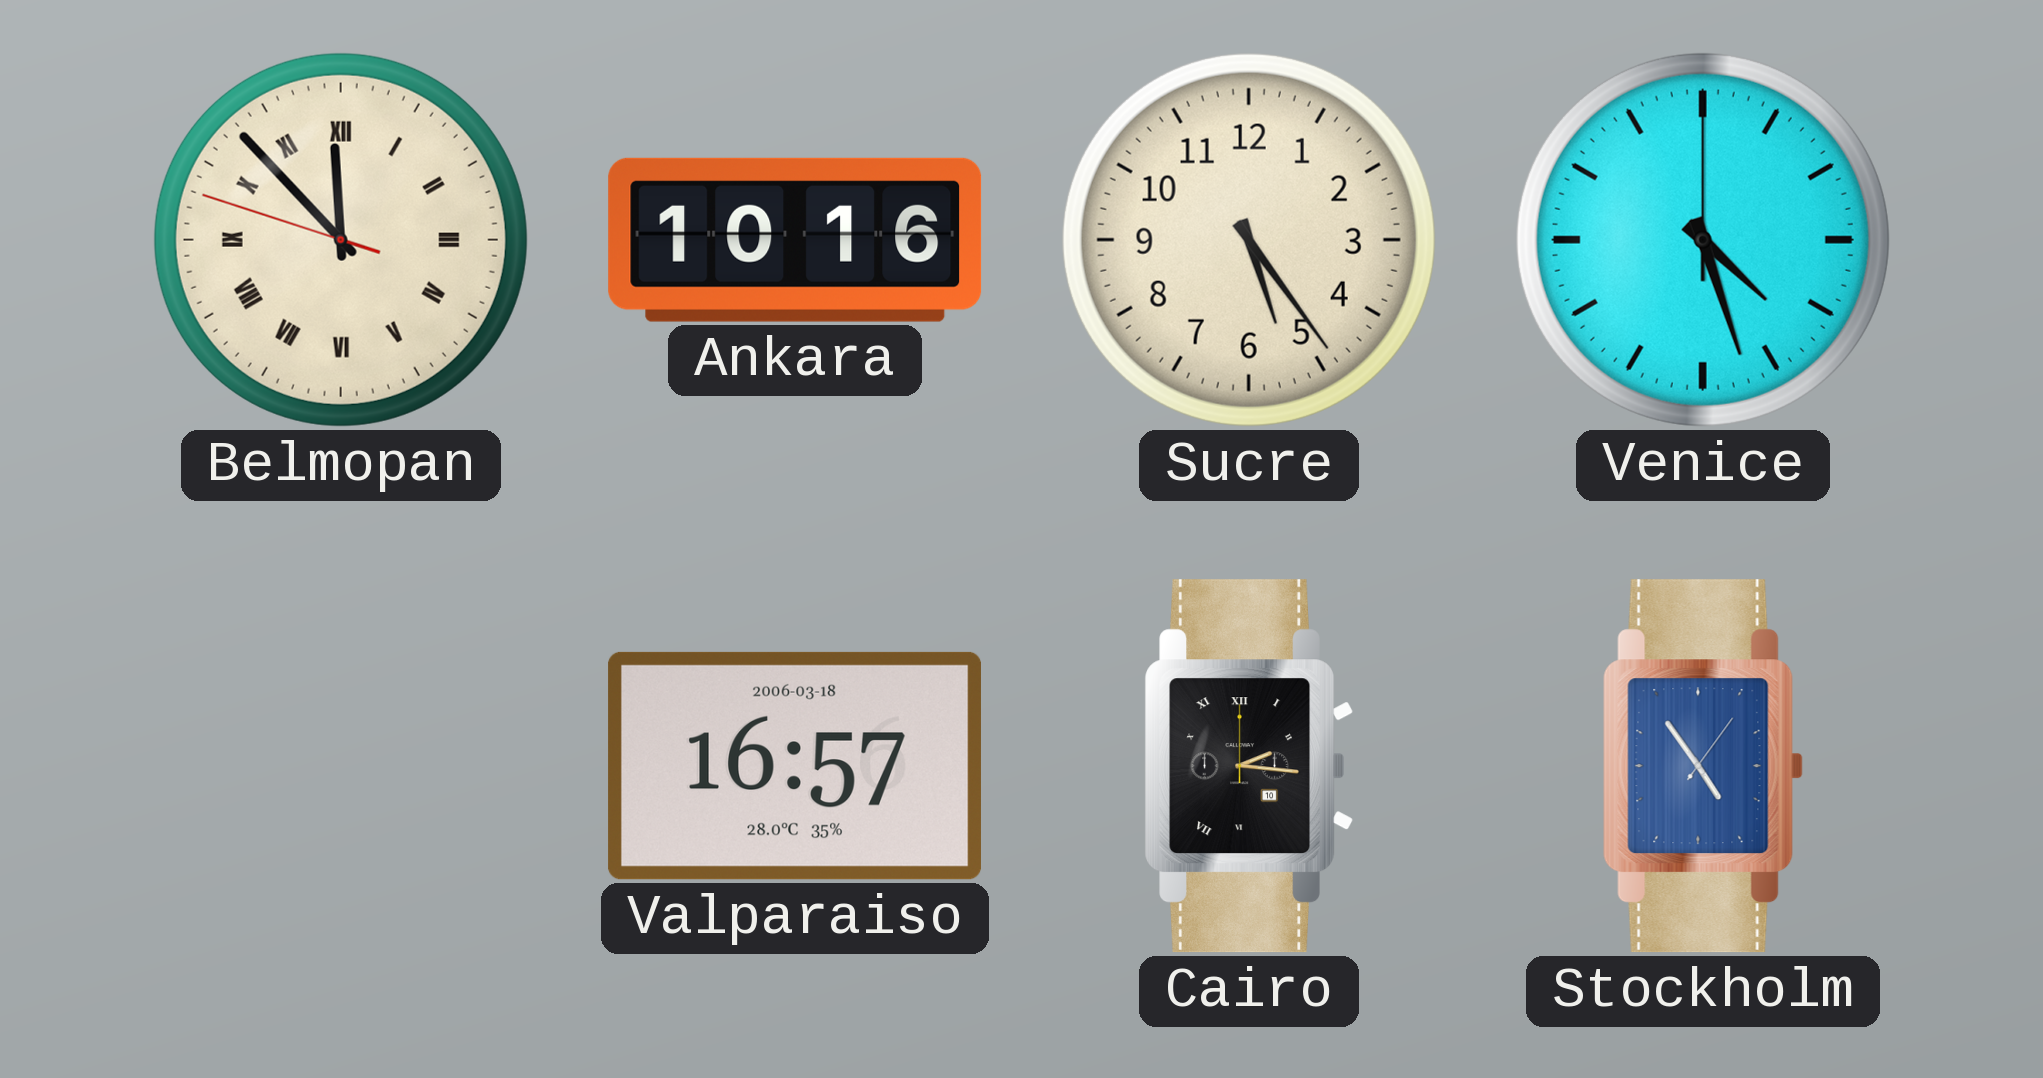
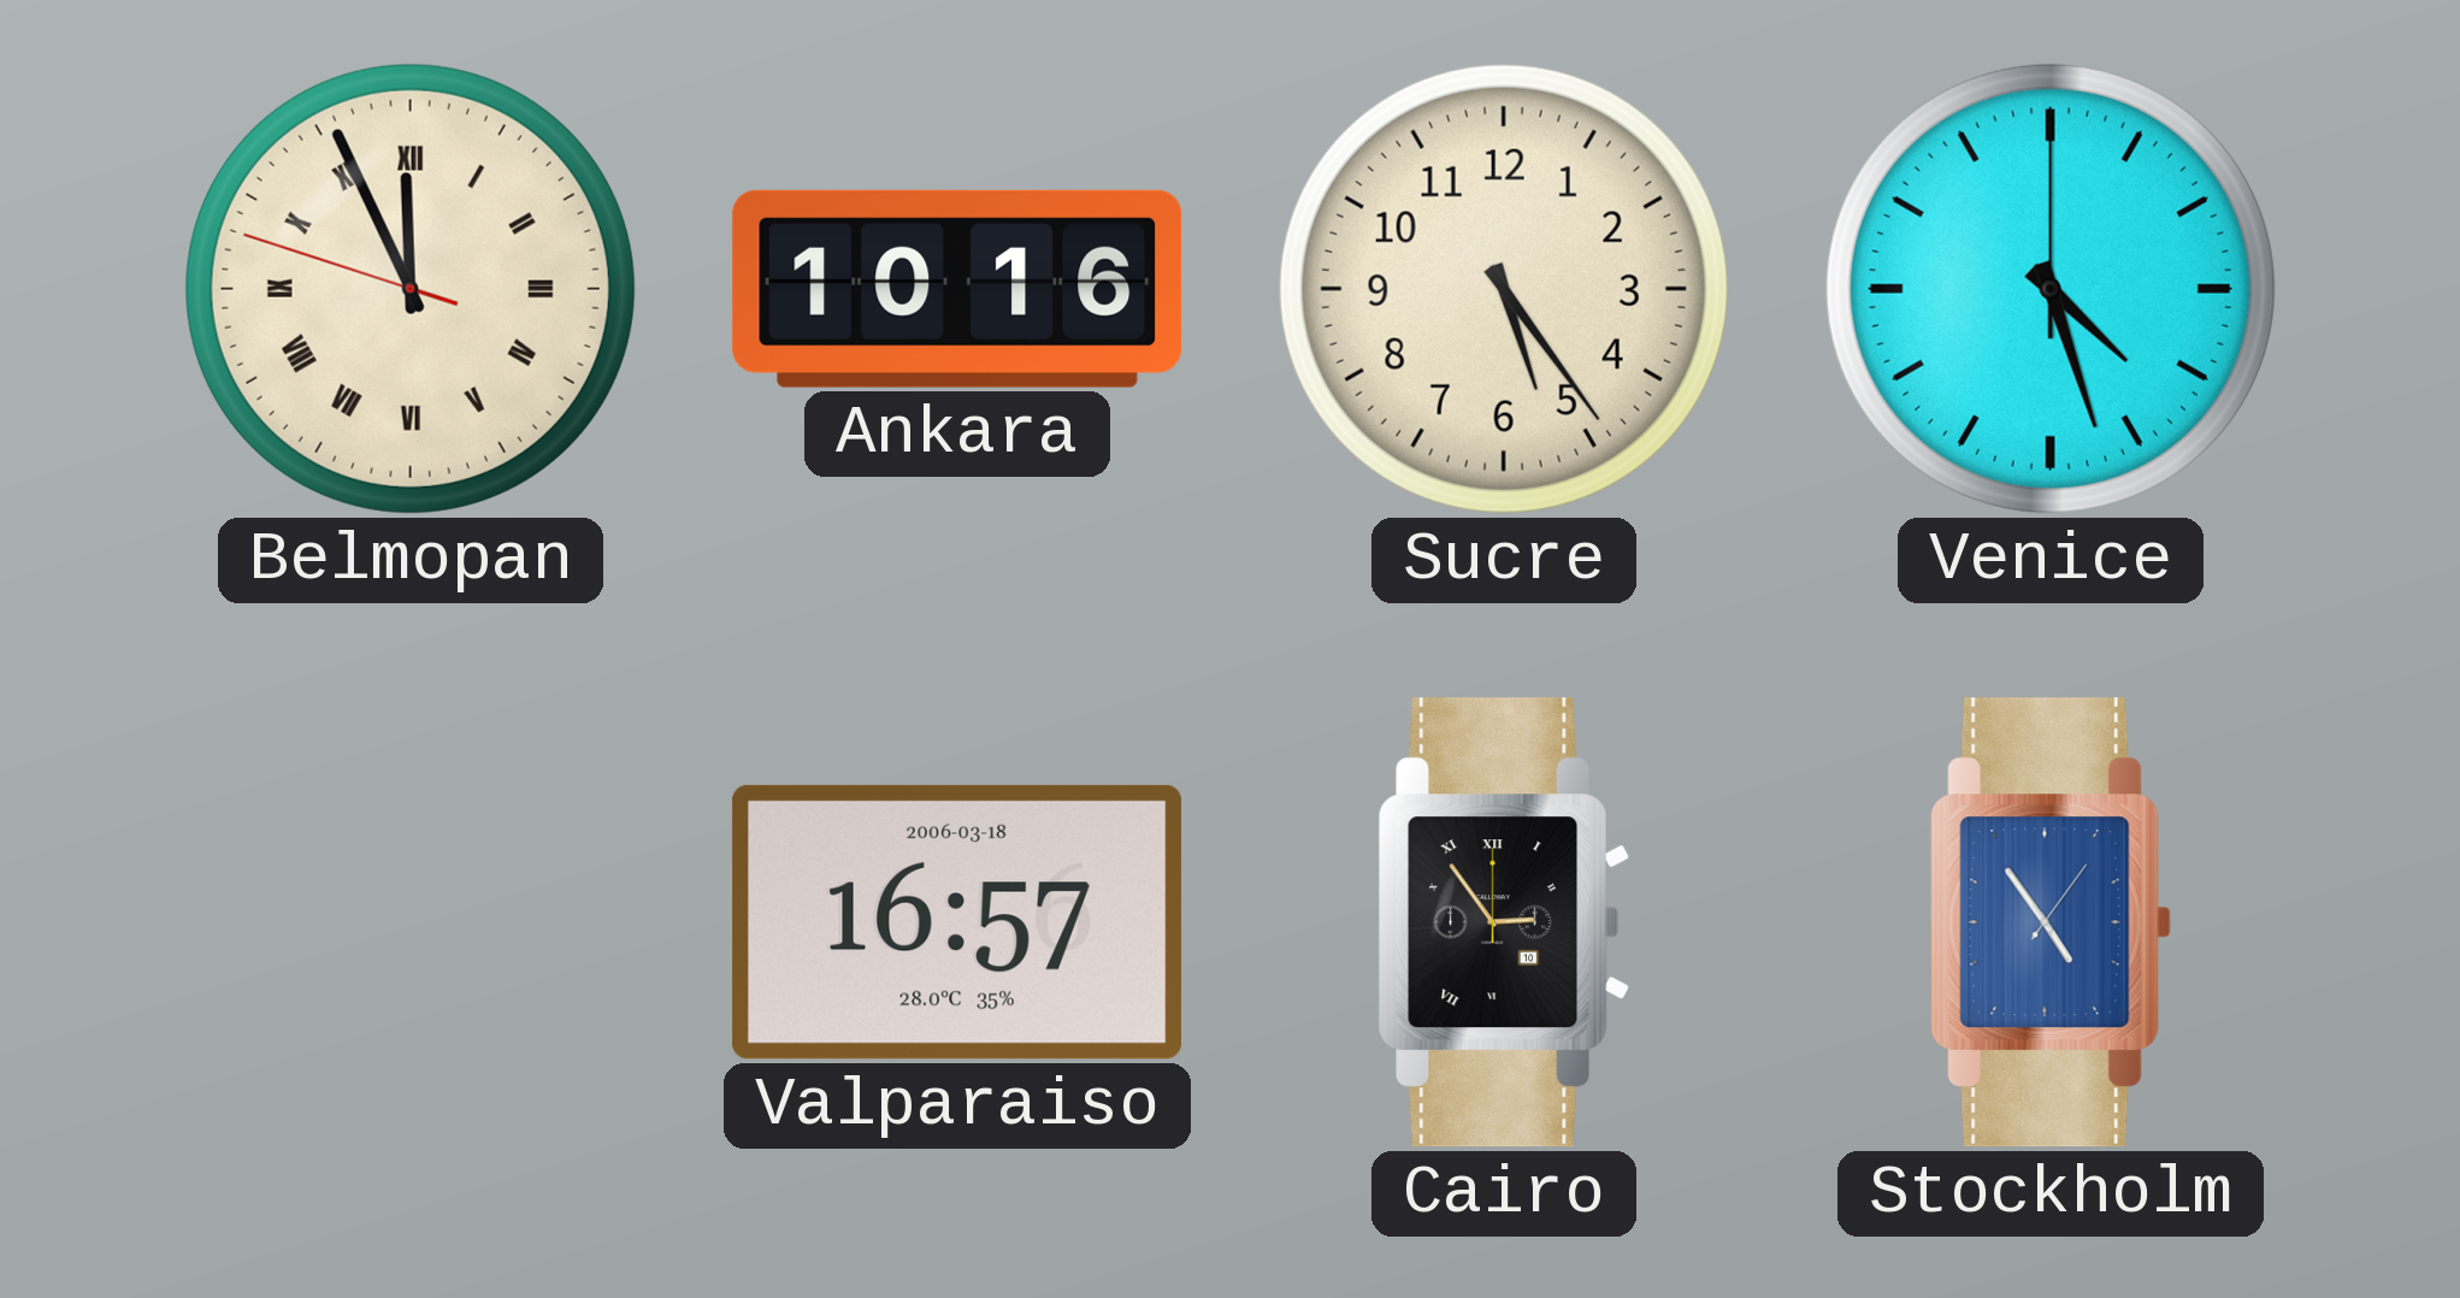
Belmopan: 11:52 -> 11:55 (411, 289)
Cairo: 2:16 -> 2:54 (1503, 922)
